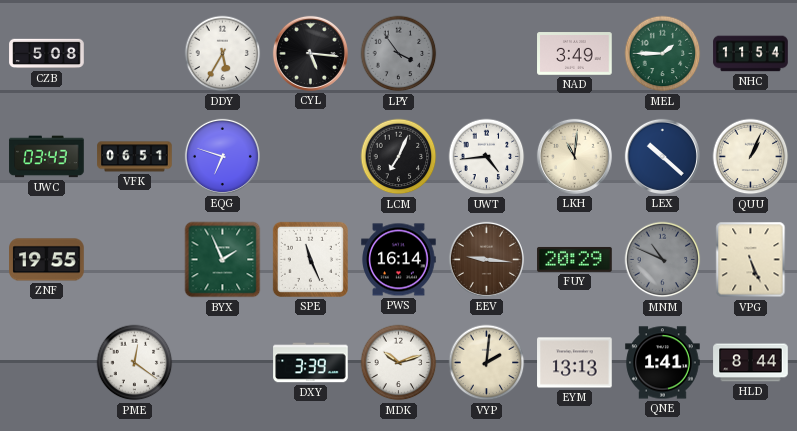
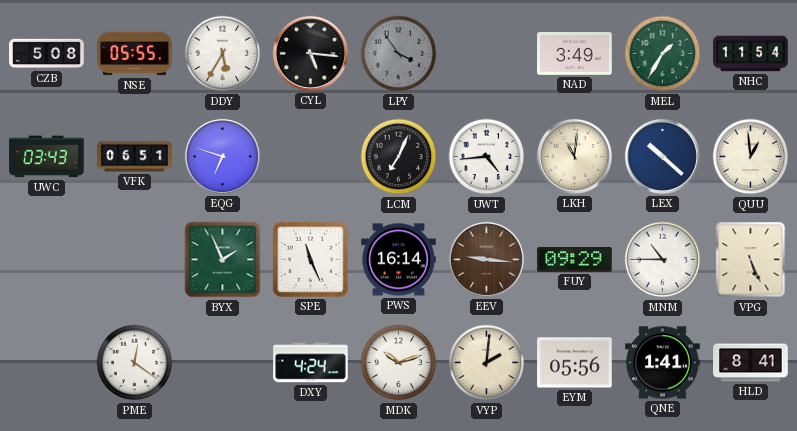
NSE: none -> 05:55 (135, 54)
MEL: 1:45 -> 1:35 (663, 54)
QUU: 1:04 -> 12:59 (751, 157)
ZNF: 19:55 -> none (47, 260)
FUY: 20:29 -> 09:29 (575, 259)
MNM: 10:49 -> 10:45 (663, 260)
MNM dial: grey -> white (663, 260)
DXY: 3:39 -> 4:24 (311, 363)
EYM: 13:13 -> 05:56 (575, 363)
HLD: 8:44 -> 8:41 (751, 363)
